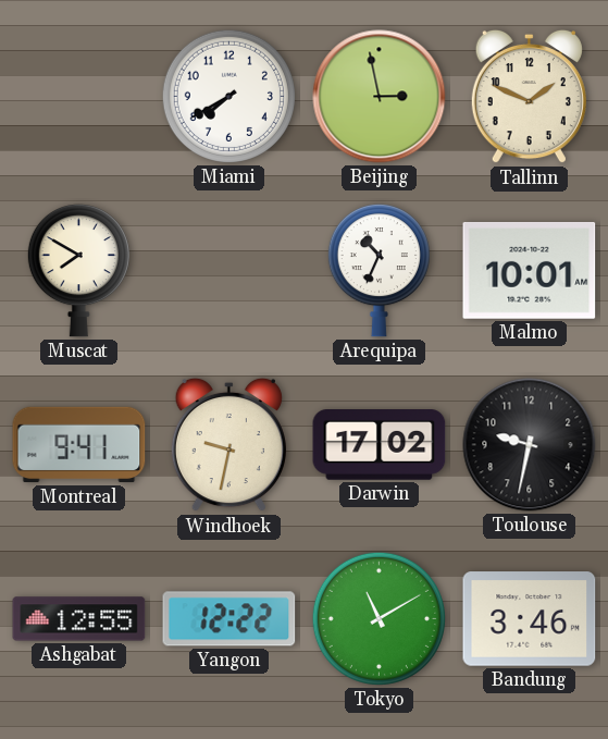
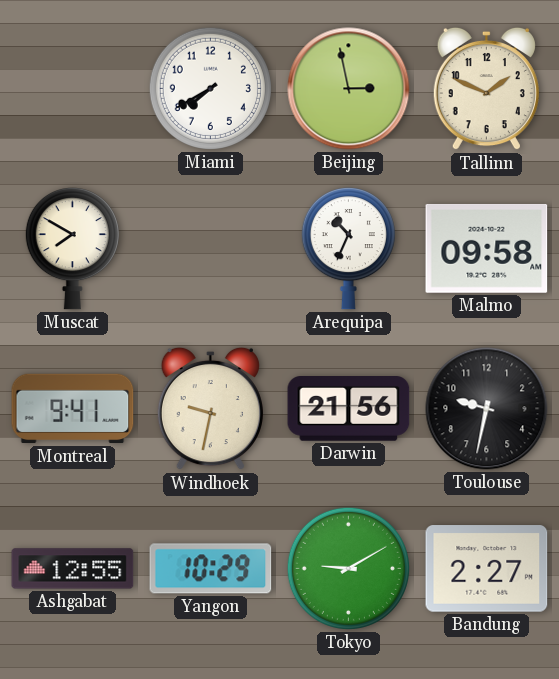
Malmo: 10:01 -> 09:58 (487, 248)
Darwin: 17:02 -> 21:56 (349, 409)
Yangon: 12:22 -> 10:29 (211, 569)
Tokyo: 11:10 -> 9:10 (348, 568)
Bandung: 3:46 -> 2:27 (487, 569)
